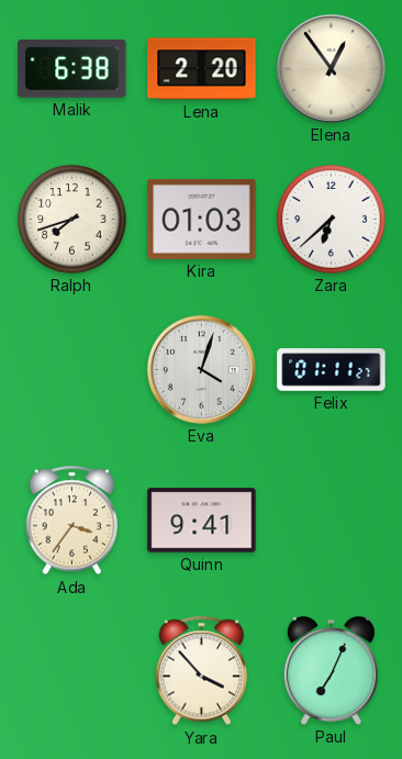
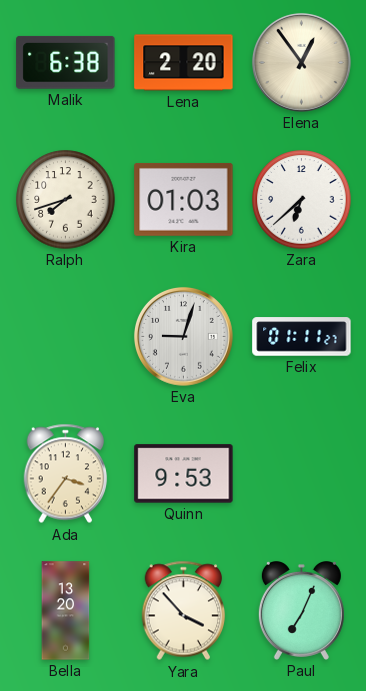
Eva: 4:03 -> 9:03 (183, 336)
Quinn: 9:41 -> 9:53 (184, 474)
Bella: none -> 13:20 (66, 611)
